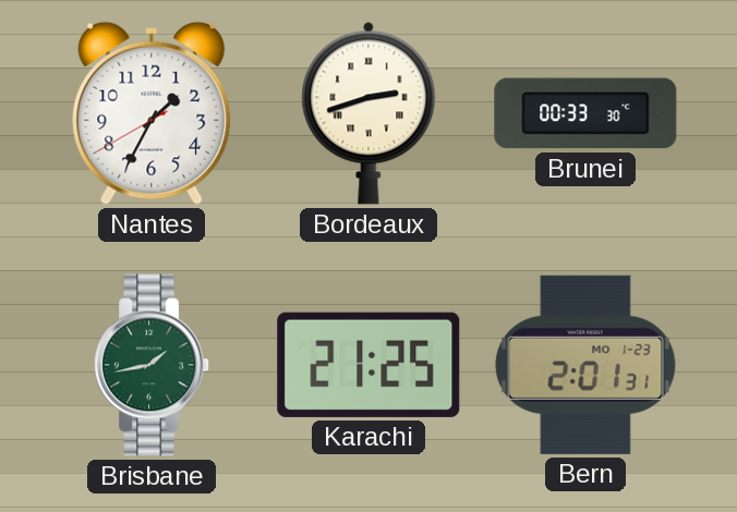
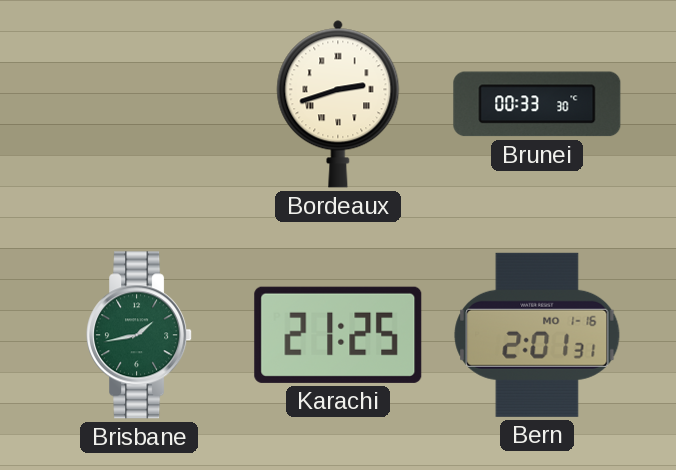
Nantes: 1:34 -> none (152, 113)
Bern date: MO 1-23 -> MO 1-16 (537, 335)
